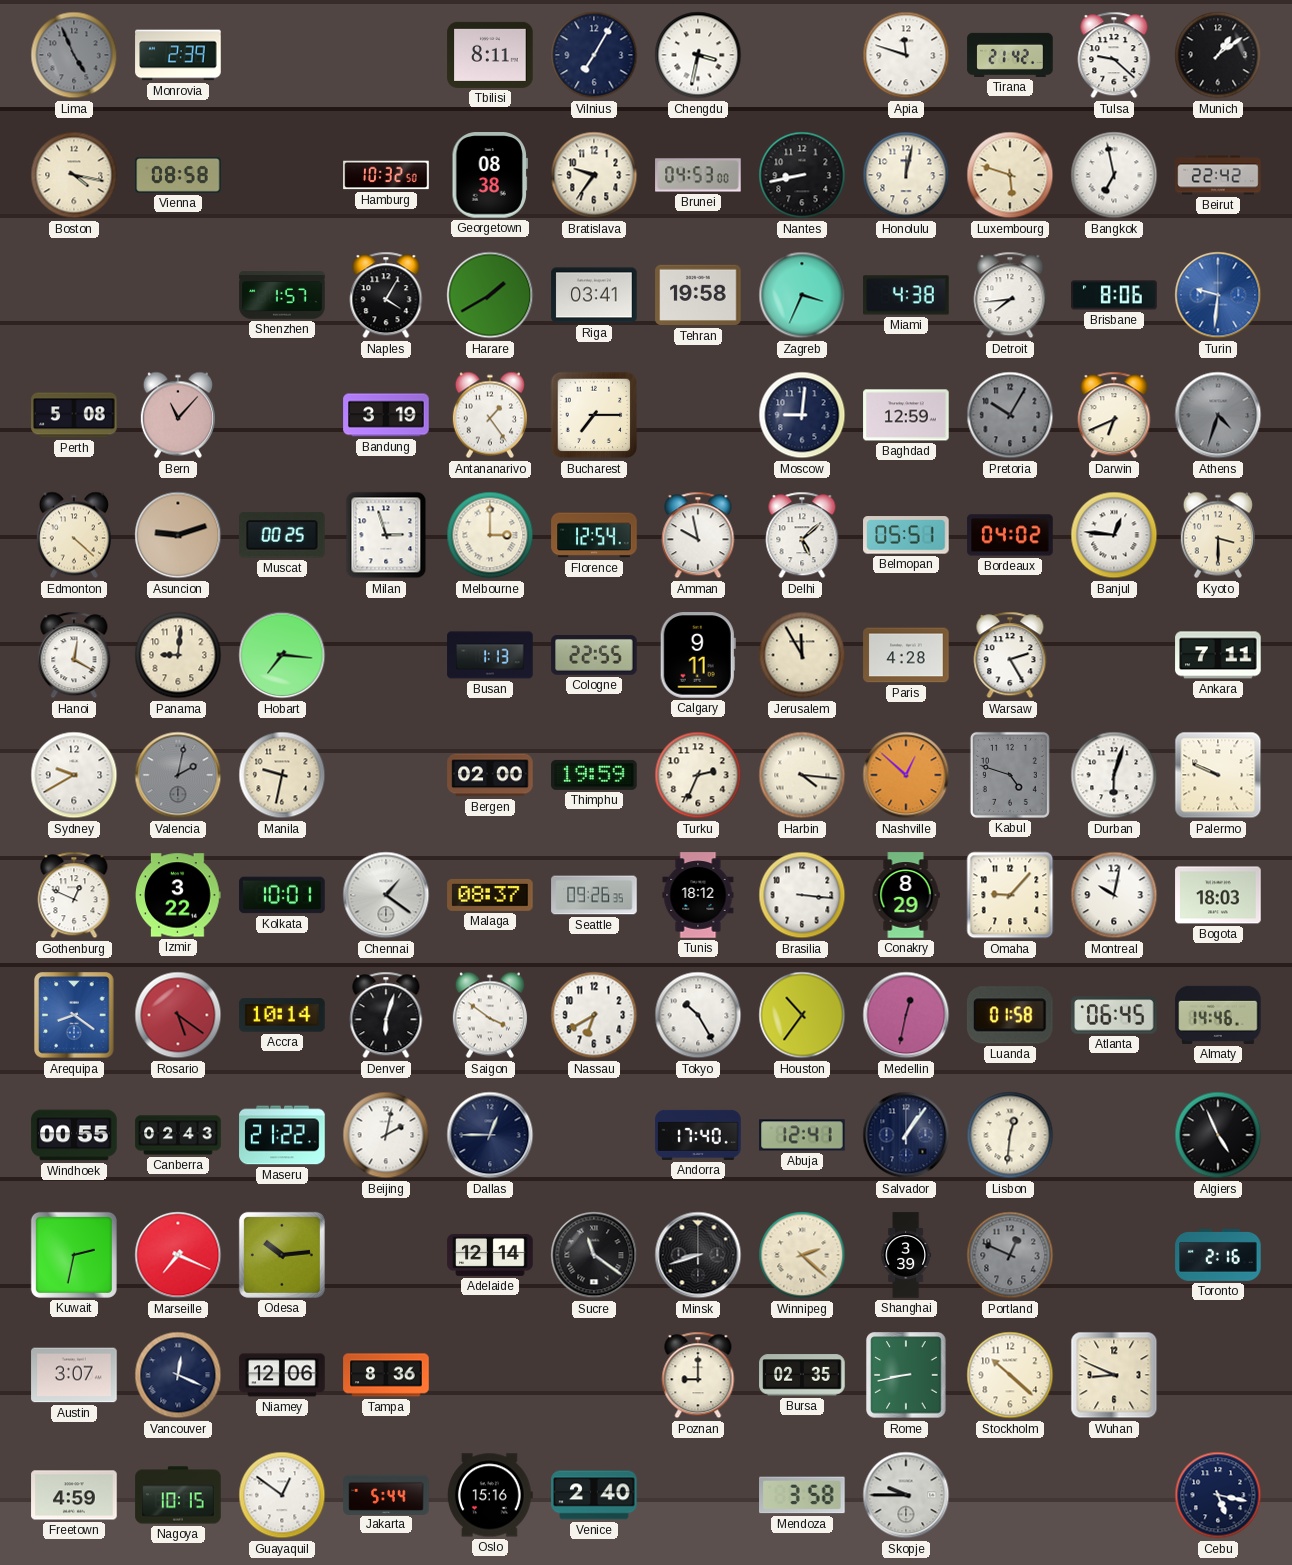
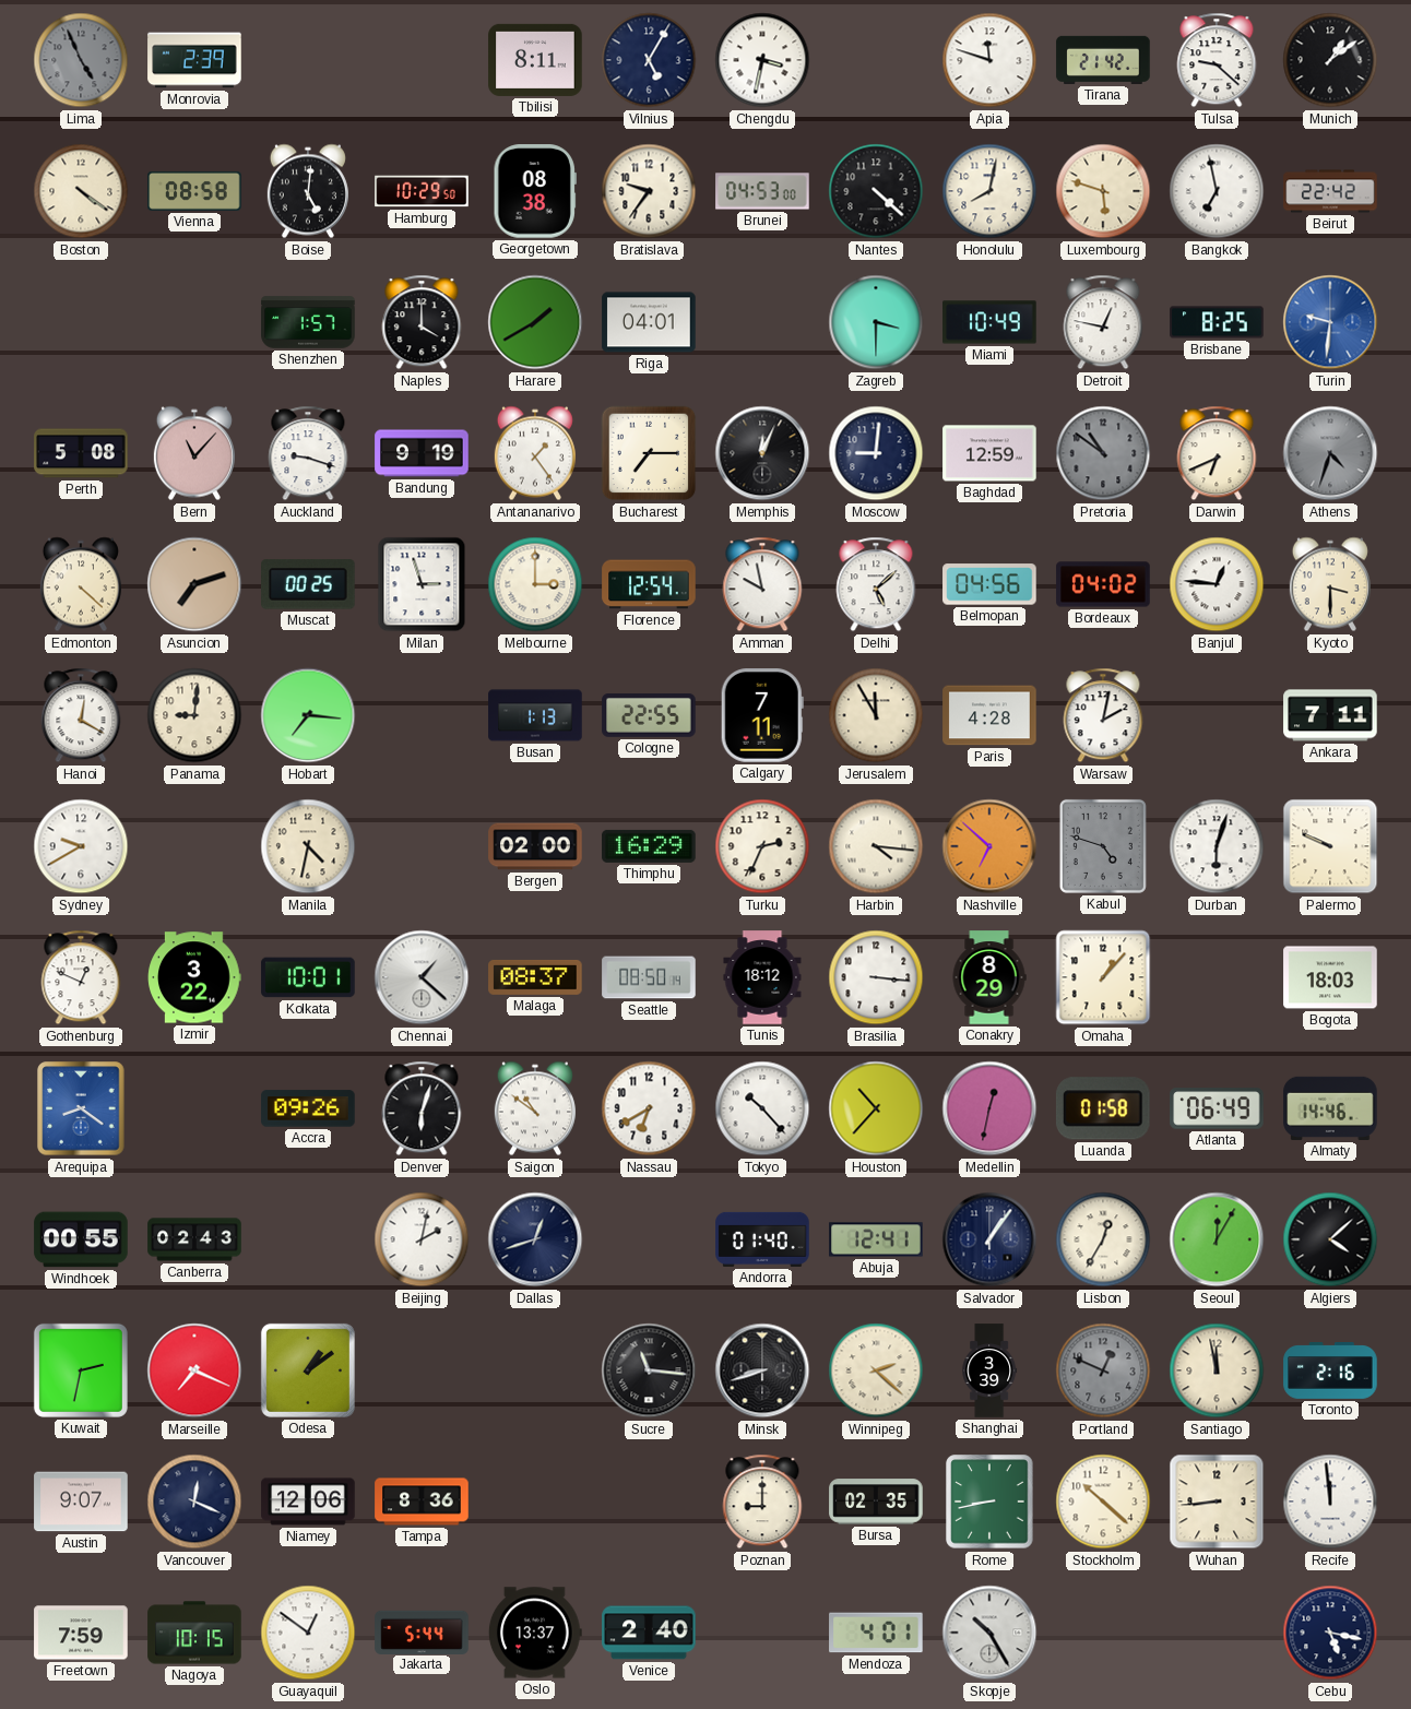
Vilnius: 7:05 -> 5:05 (649, 60)
Boston: 4:17 -> 4:21 (81, 191)
Boise: none -> 5:01 (308, 191)
Hamburg: 10:32 -> 10:29 (422, 191)
Nantes: 8:43 -> 4:22 (876, 191)
Honolulu: 12:02 -> 8:02 (989, 191)
Naples: 4:05 -> 4:00 (422, 322)
Riga: 03:41 -> 04:01 (649, 322)
Tehran: 19:58 -> none (698, 295)
Zagreb: 3:34 -> 3:30 (876, 322)
Miami: 4:38 -> 10:49 (989, 322)
Detroit: 7:44 -> 12:47 (1103, 322)
Brisbane: 8:06 -> 8:25 (1217, 322)
Auckland: none -> 9:18 (308, 453)
Bandung: 3:19 -> 9:19 (422, 453)
Memphis: none -> 12:04 (762, 453)
Pretoria: 10:05 -> 10:51 (1103, 453)
Asuncion: 9:12 -> 7:12 (194, 584)
Belmopan: 05:51 -> 04:56 (989, 584)
Calgary: 9:11 -> 7:11 (762, 715)
Warsaw: 2:25 -> 2:02 (1103, 715)
Valencia: 2:02 -> none (178, 775)
Manila: 9:32 -> 4:32 (308, 846)
Thimphu: 19:59 -> 16:29 (649, 846)
Nashville: 12:52 -> 6:52 (989, 846)
Chennai: 1:21 -> 1:22 (422, 977)
Seattle: 09:26 -> 08:50 (649, 977)
Omaha: 9:07 -> 1:07 (1103, 977)
Montreal: 10:02 -> none (1114, 895)
Rosario: 5:21 -> none (178, 1015)
Accra: 10:14 -> 09:26 (308, 1108)
Saigon: 3:51 -> 10:51 (535, 1108)
Tokyo: 10:25 -> 10:23 (762, 1108)
Houston: 10:36 -> 10:37 (876, 1108)
Atlanta: 06:45 -> 06:49 (1217, 1108)
Maseru: 21:22 -> none (282, 1135)
Dallas: 12:45 -> 12:42 (535, 1239)
Andorra: 17:40 -> 01:40 (762, 1239)
Lisbon: 12:31 -> 12:35 (1103, 1239)
Seoul: none -> 12:05 (1217, 1239)
Algiers: 4:56 -> 4:08 (1330, 1239)
Odesa: 10:14 -> 1:09 (308, 1370)
Adelaide: 12:14 -> none (490, 1255)
Sucre: 11:21 -> 11:16 (649, 1370)
Santiago: none -> 11:58 (1217, 1370)
Austin: 3:07 -> 9:07 (81, 1502)
Wuhan: 8:49 -> 8:44 (1217, 1502)
Recife: none -> 11:59 (1330, 1502)
Freetown: 4:59 -> 7:59 (81, 1633)
Oslo: 15:16 -> 13:37 (535, 1633)
Mendoza: 3:58 -> 4:01 (876, 1633)
Skopje: 9:45 -> 10:25 (989, 1633)
